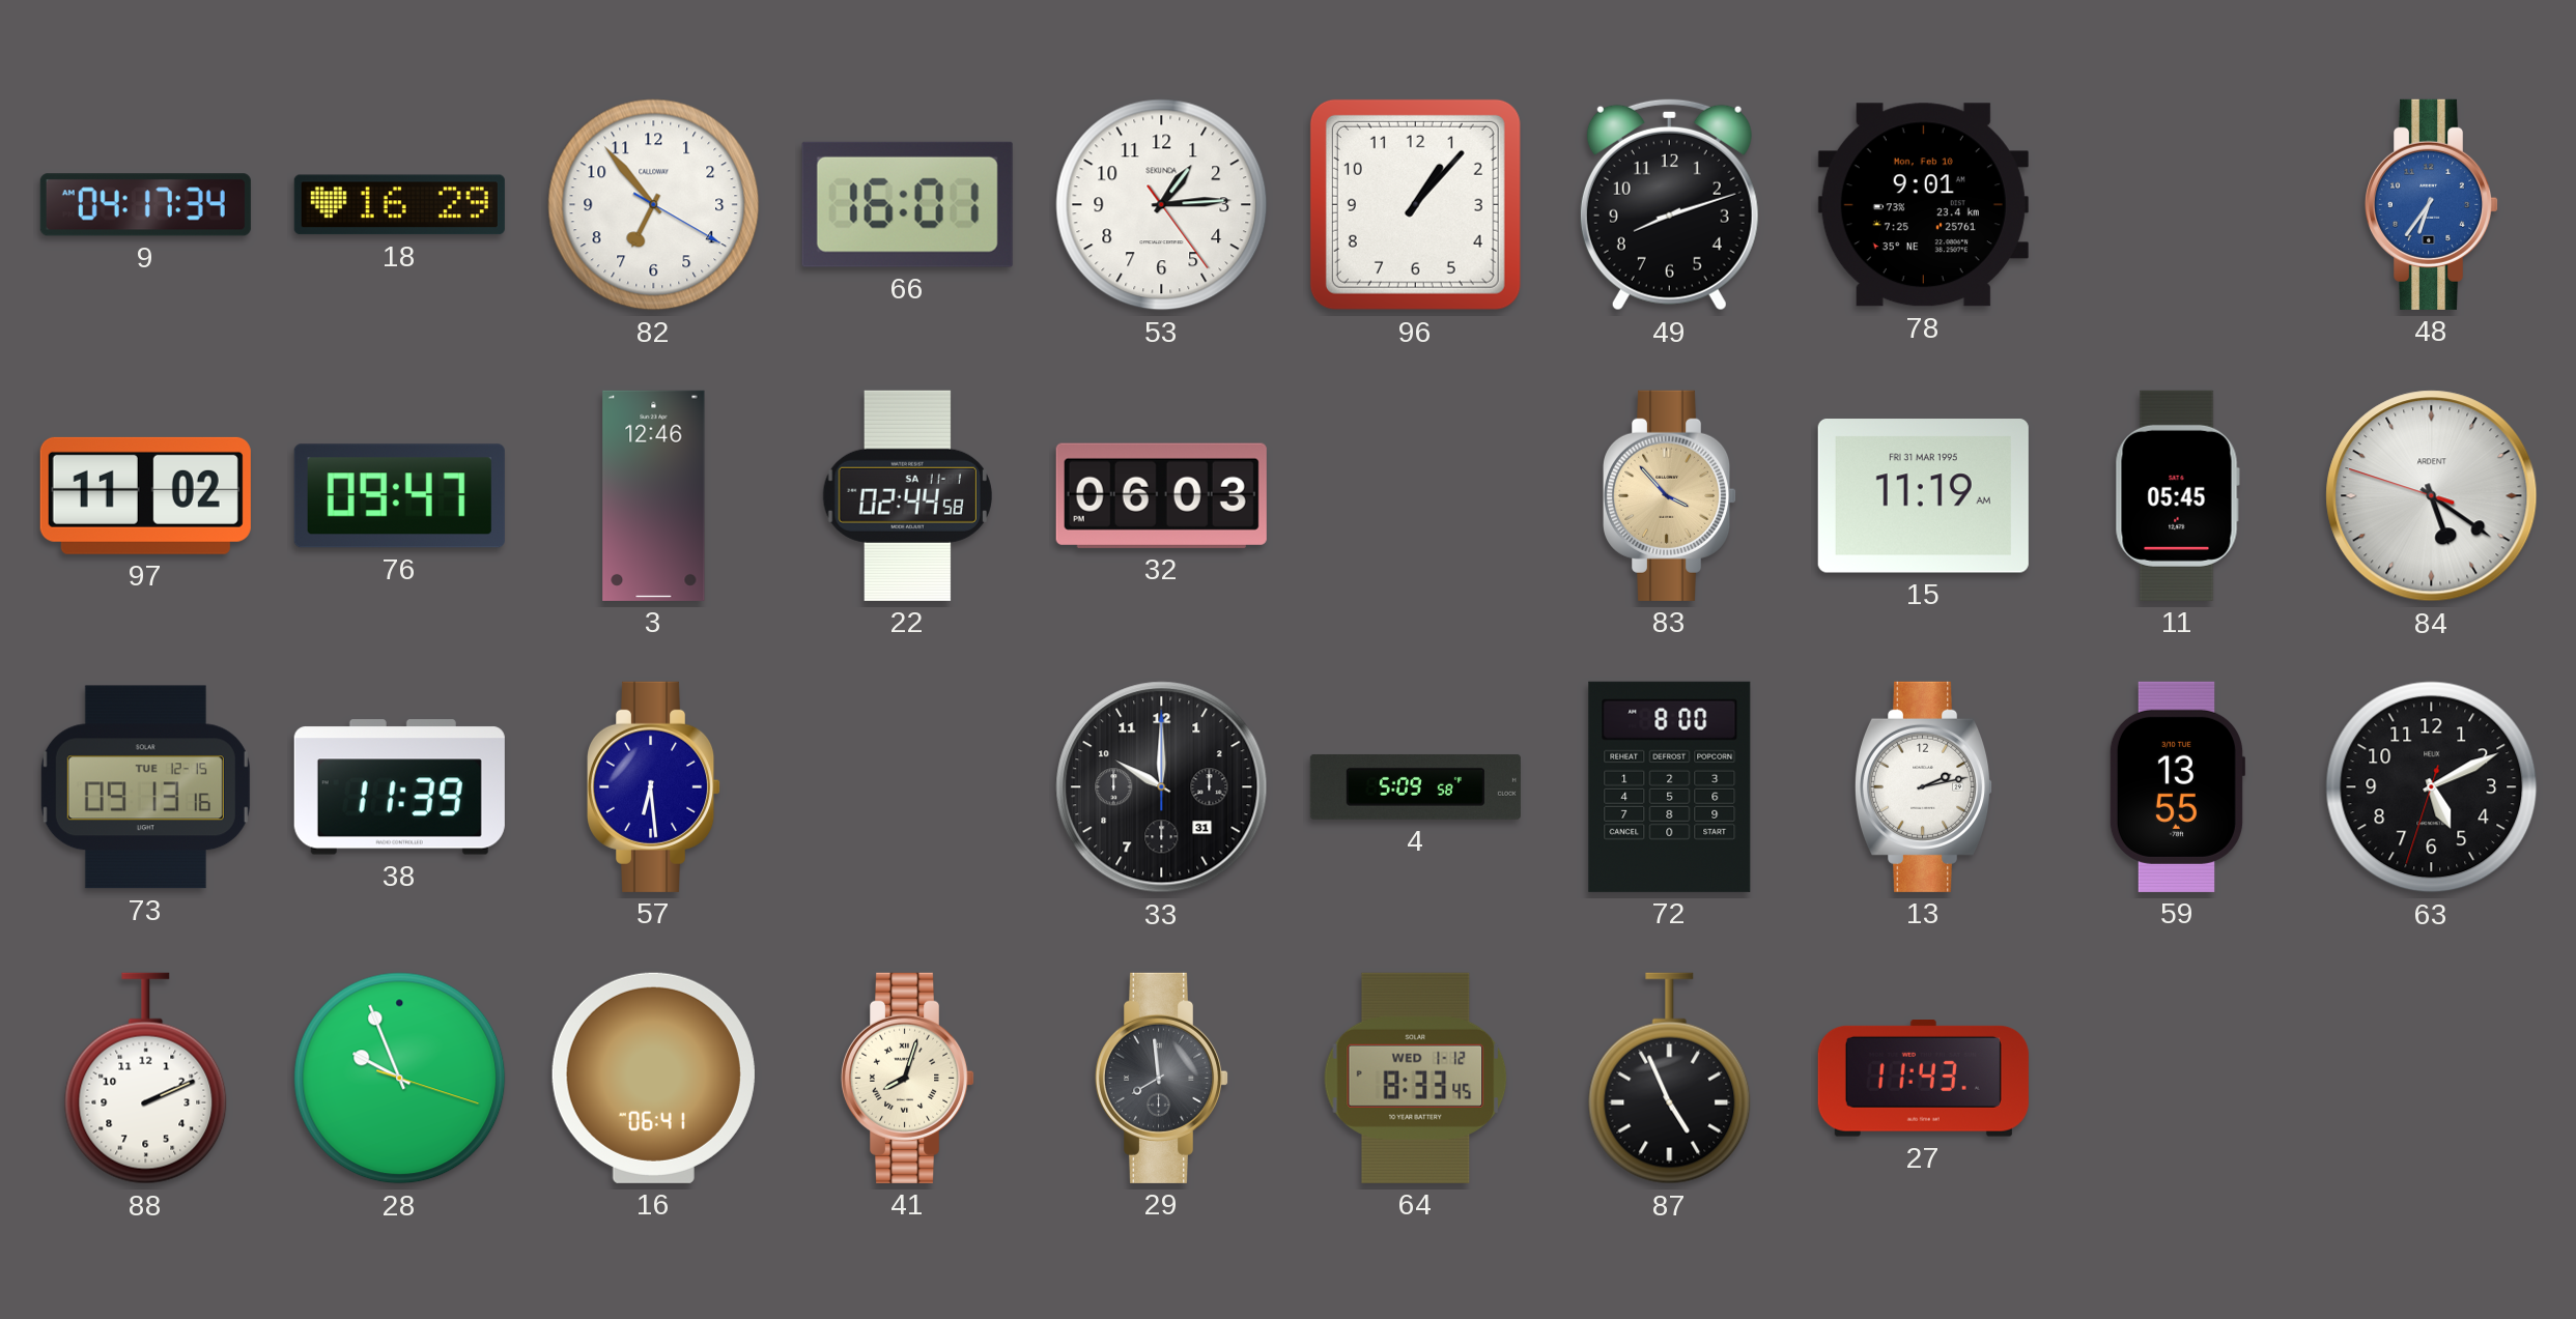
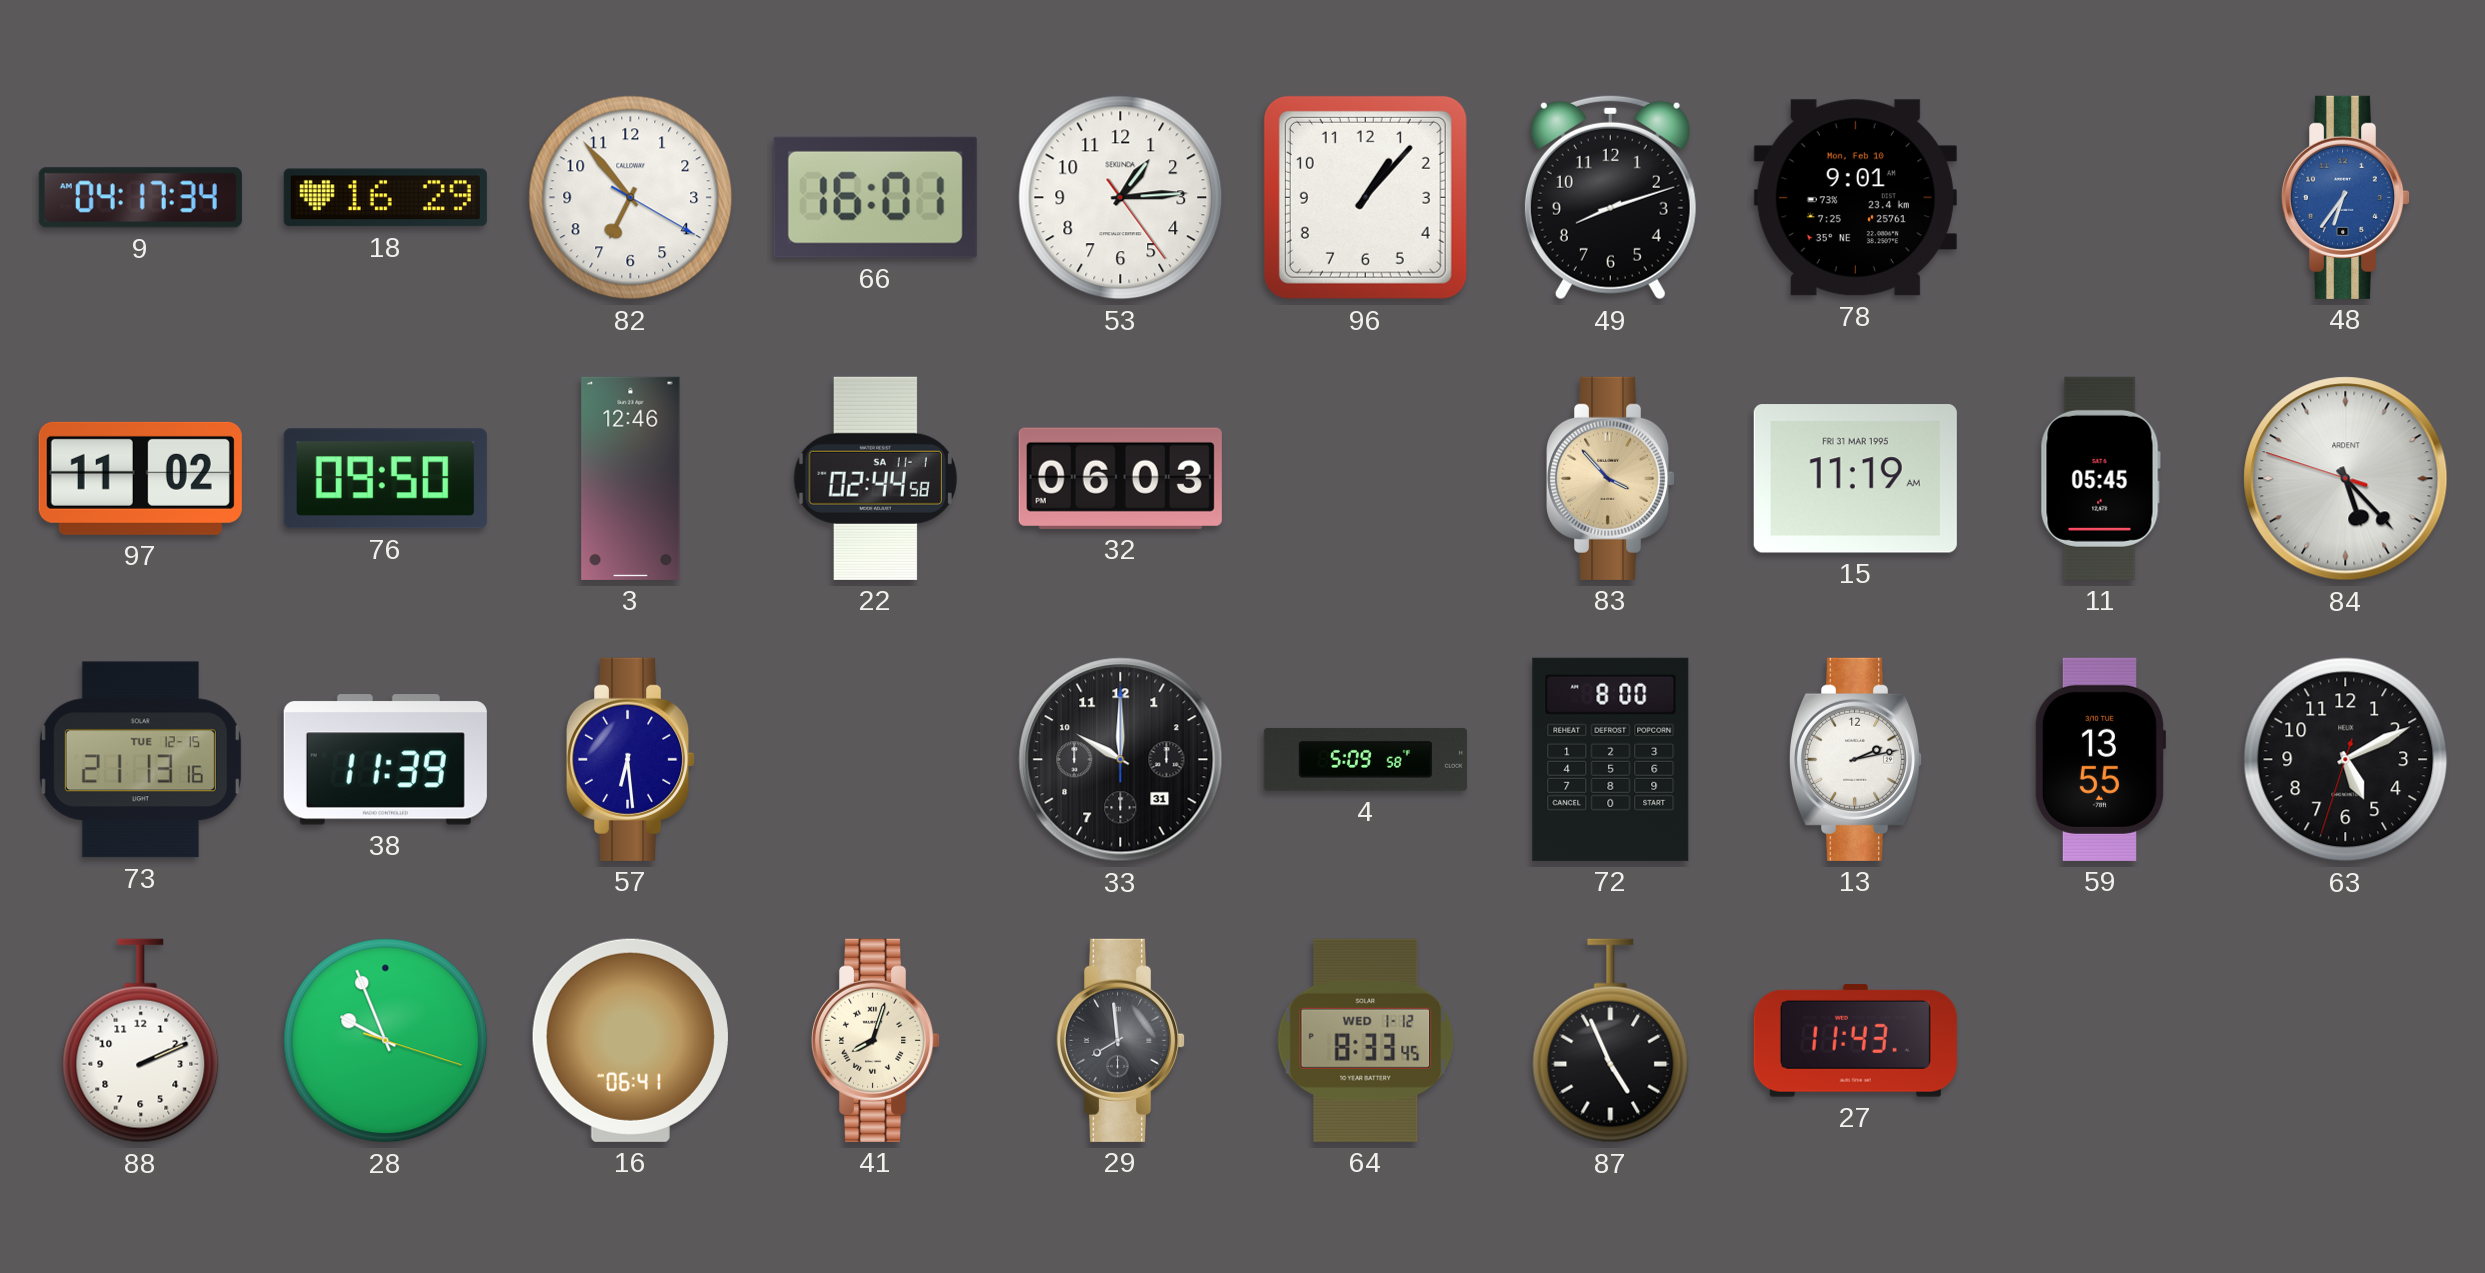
76: 09:47 -> 09:50 (385, 479)
84: 5:20 -> 5:22 (2346, 479)
73: 09:13 -> 21:13 (140, 760)
